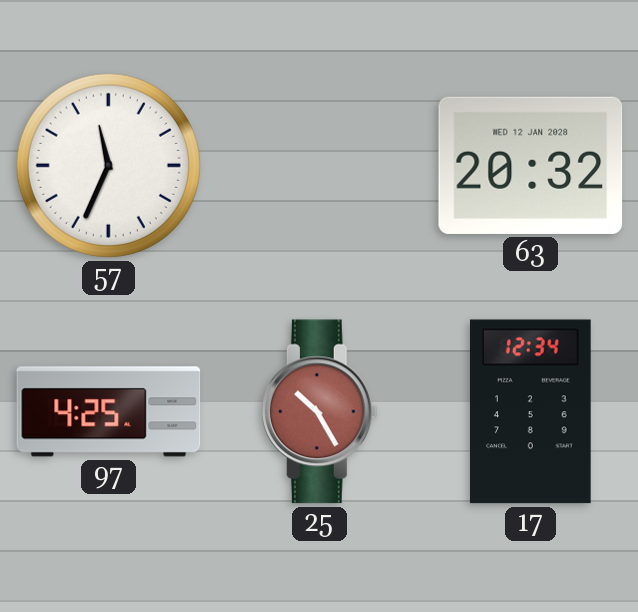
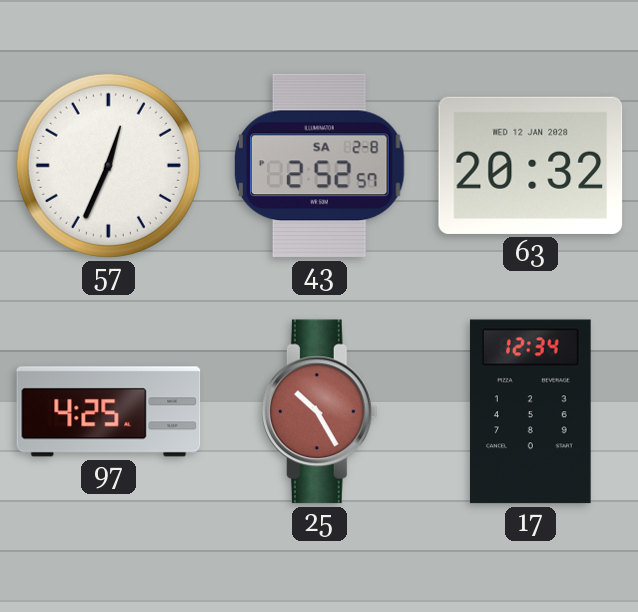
57: 11:34 -> 12:34 (108, 165)
43: none -> 2:52 (320, 166)
